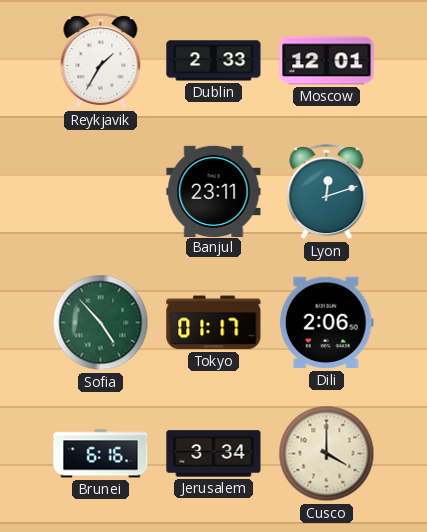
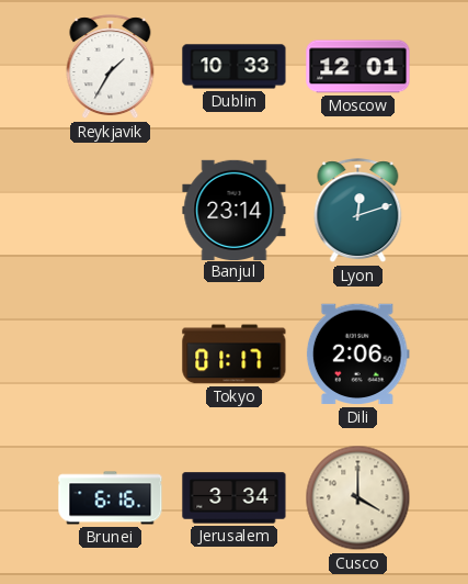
Dublin: 2:33 -> 10:33 (235, 67)
Banjul: 23:11 -> 23:14 (235, 210)
Sofia: 4:53 -> none (101, 323)
